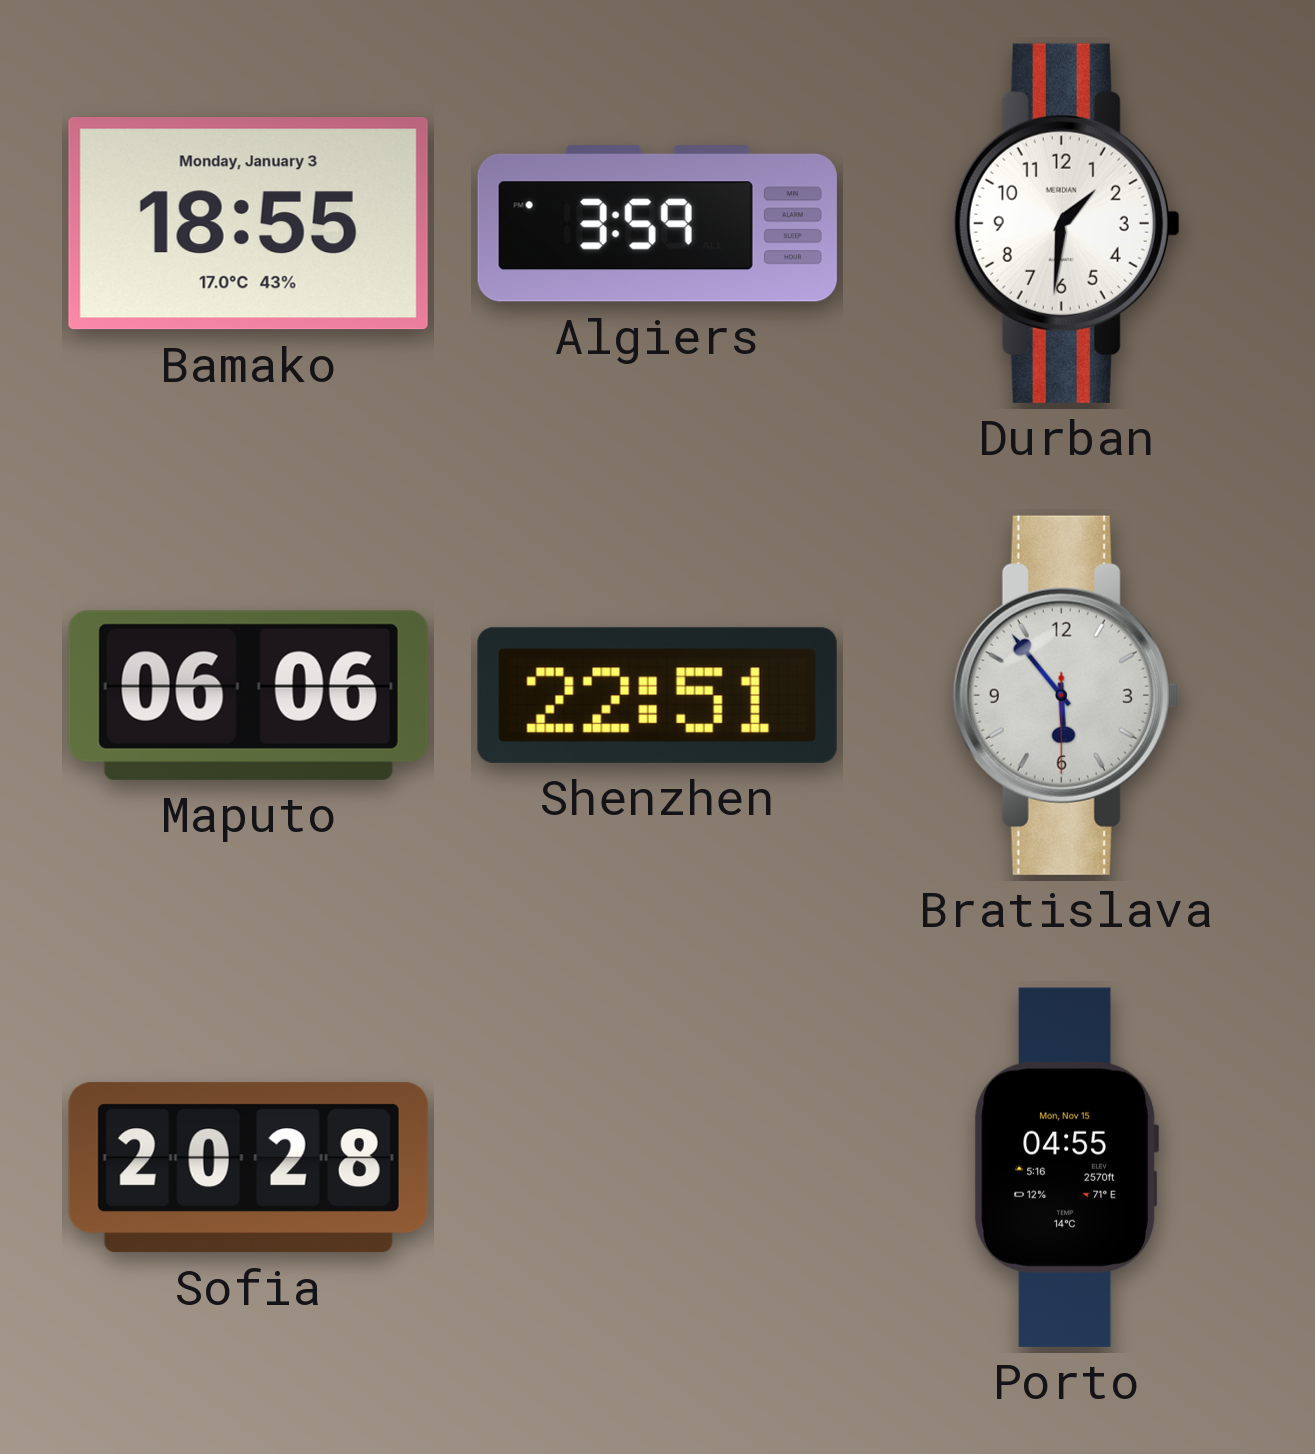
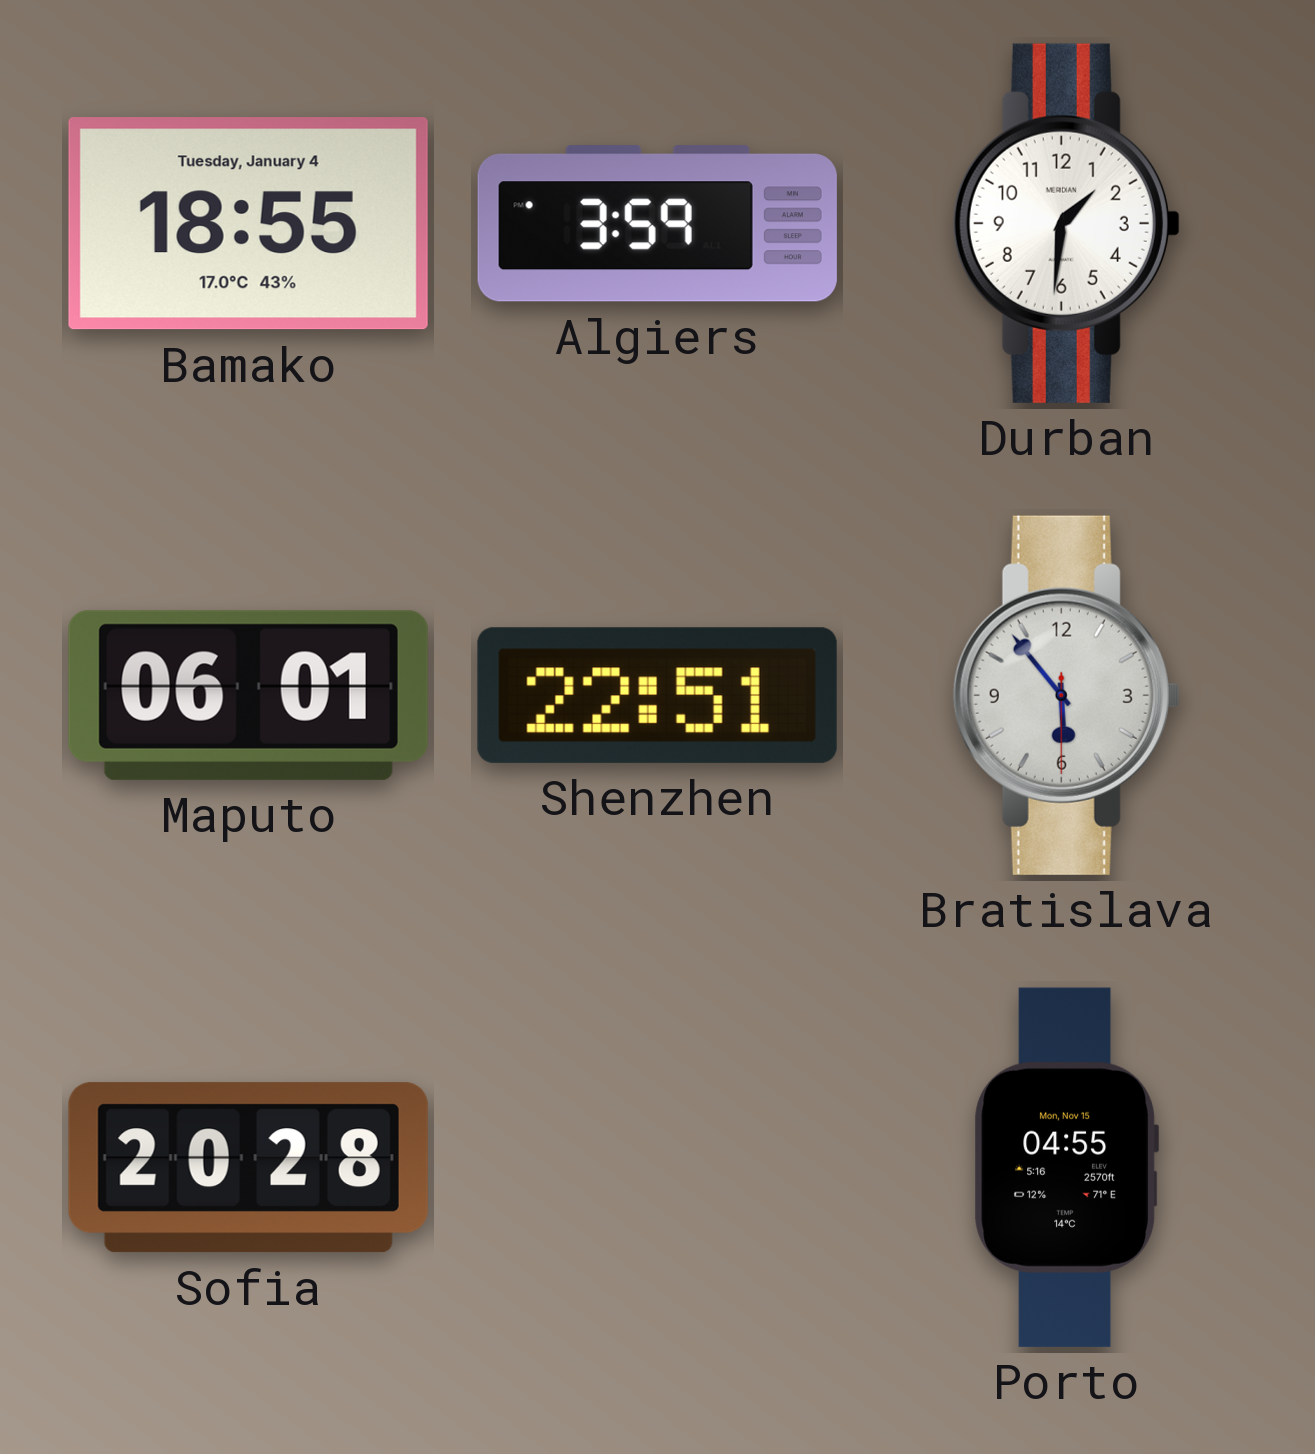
Bamako date: Monday, January 3 -> Tuesday, January 4 (248, 224)
Maputo: 06:06 -> 06:01 (248, 695)
